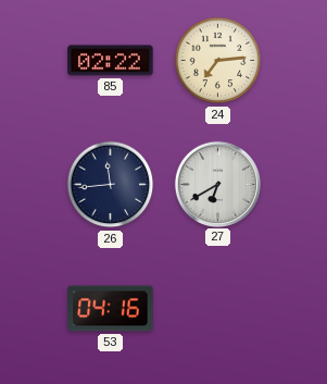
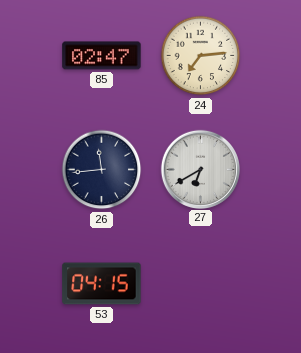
85: 02:22 -> 02:47 (102, 56)
53: 04:16 -> 04:15 (102, 284)
